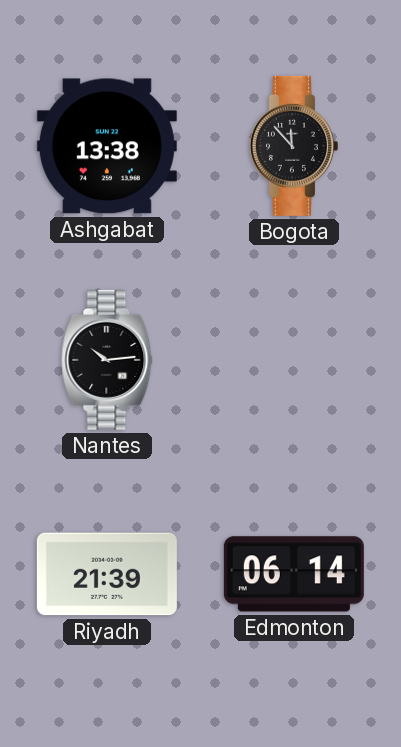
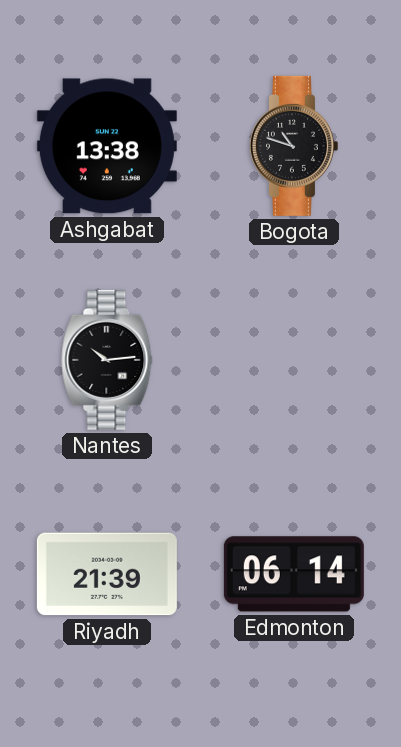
Bogota: 11:53 -> 10:48 (293, 146)
